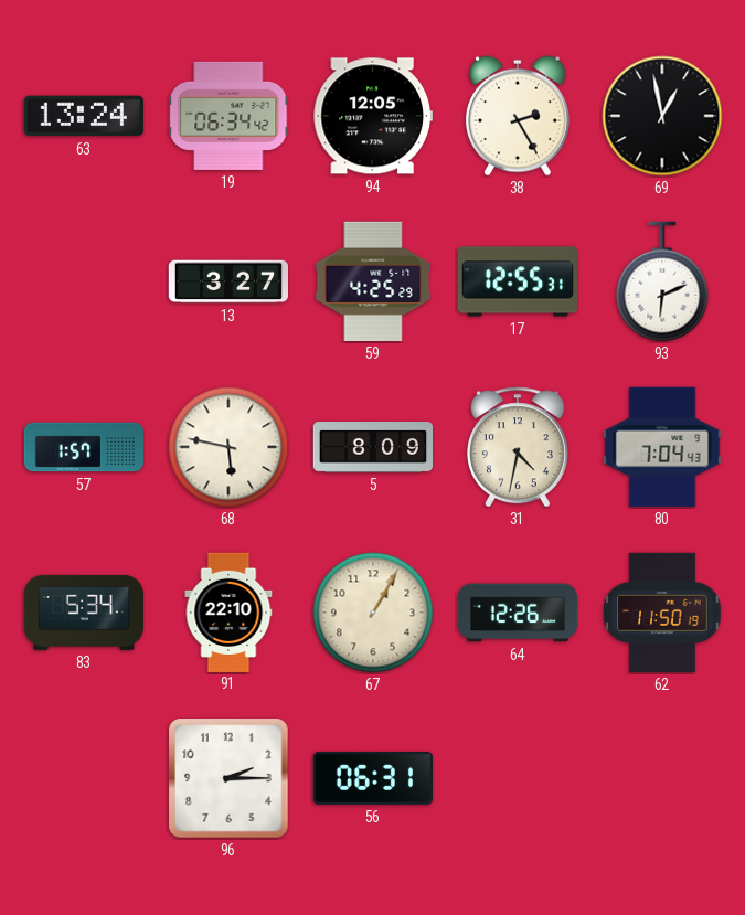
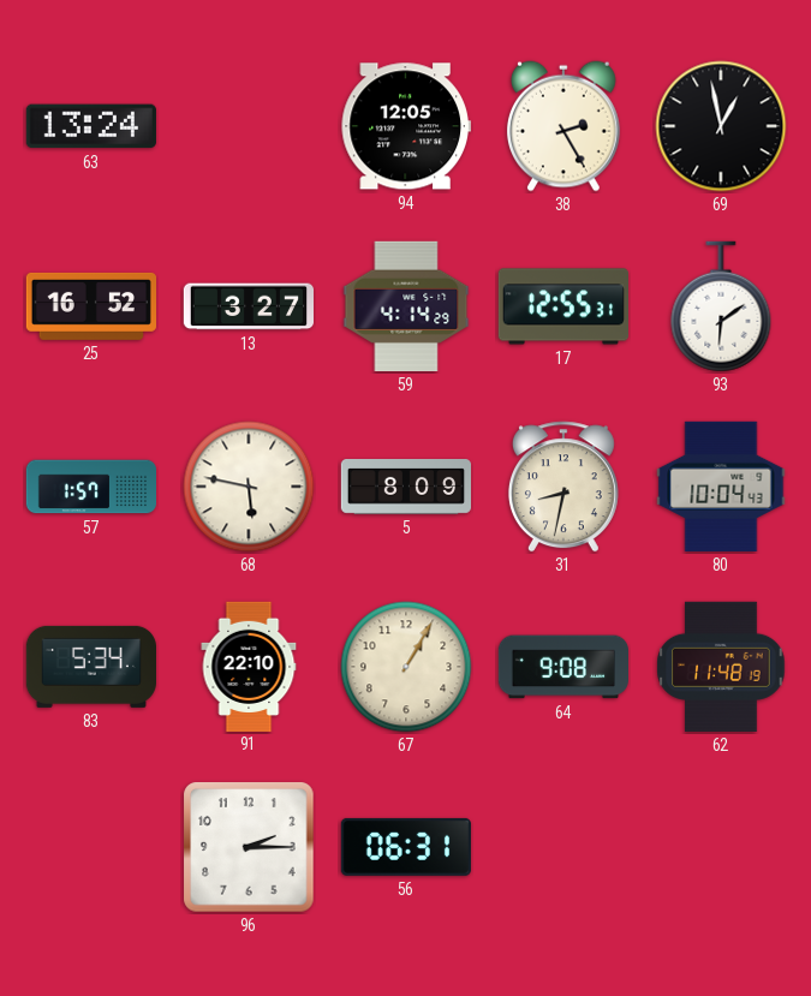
19: 06:34 -> none (228, 116)
25: none -> 16:52 (90, 306)
59: 4:25 -> 4:14 (406, 306)
93: 6:11 -> 6:09 (721, 306)
31: 4:32 -> 8:32 (563, 487)
80: 7:04 -> 10:04 (721, 487)
64: 12:26 -> 9:08 (562, 667)
62: 11:50 -> 11:48 (721, 667)
